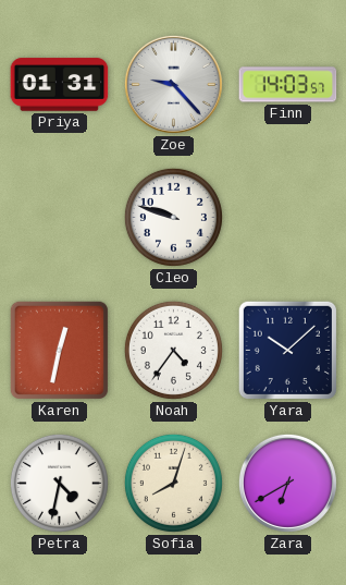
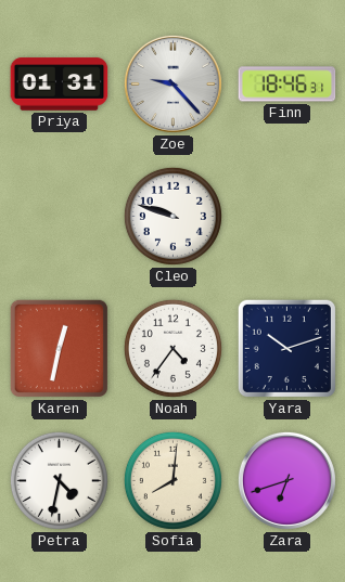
Finn: 14:03 -> 18:46 (287, 85)
Yara: 10:08 -> 10:12 (286, 348)
Sofia: 8:03 -> 8:01 (173, 480)
Zara: 6:40 -> 6:42 (286, 480)
